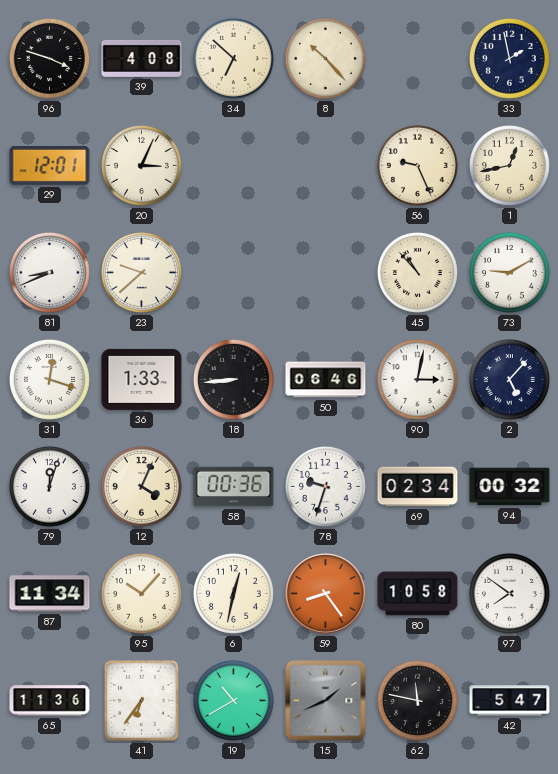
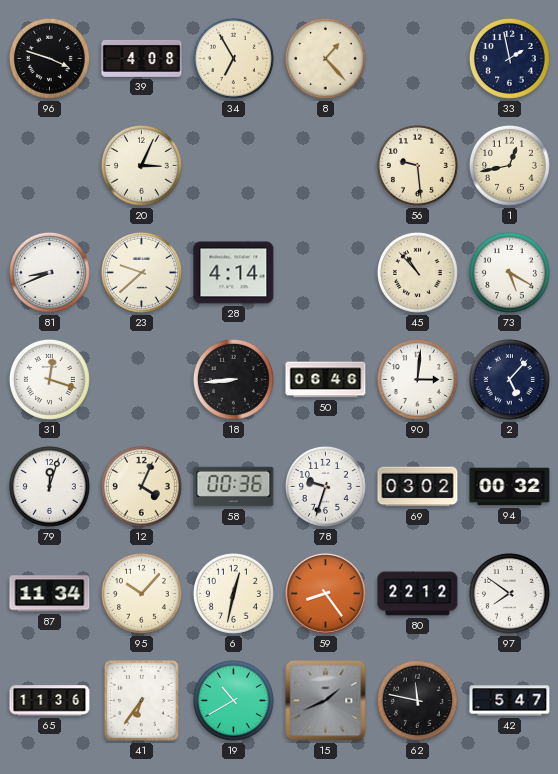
34: 6:52 -> 6:55 (233, 58)
8: 10:23 -> 1:23 (325, 58)
29: 12:01 -> none (50, 166)
56: 9:26 -> 9:29 (417, 165)
28: none -> 4:14 (234, 273)
73: 9:10 -> 5:20 (509, 272)
36: 1:33 -> none (142, 379)
90: 3:02 -> 3:01 (417, 379)
69: 02:34 -> 03:02 (418, 487)
80: 10:58 -> 22:12 (418, 594)
